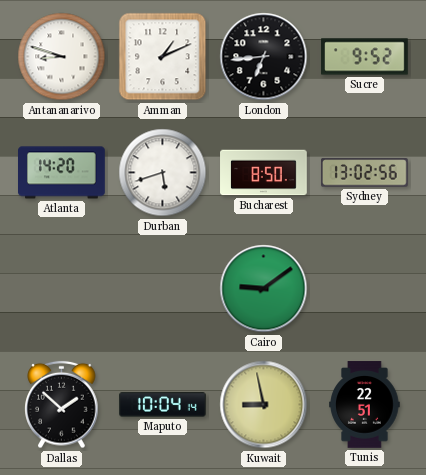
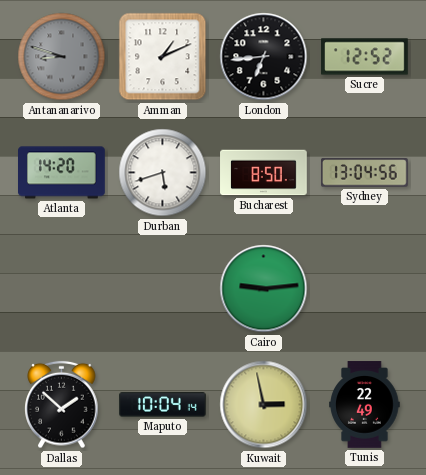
Antananarivo dial: white -> grey (62, 57)
Sucre: 9:52 -> 12:52 (365, 57)
Sydney: 13:02 -> 13:04 (365, 173)
Cairo: 9:09 -> 9:14 (264, 289)
Kuwait: 8:58 -> 2:58 (264, 405)
Tunis: 22:51 -> 22:49 (365, 405)
